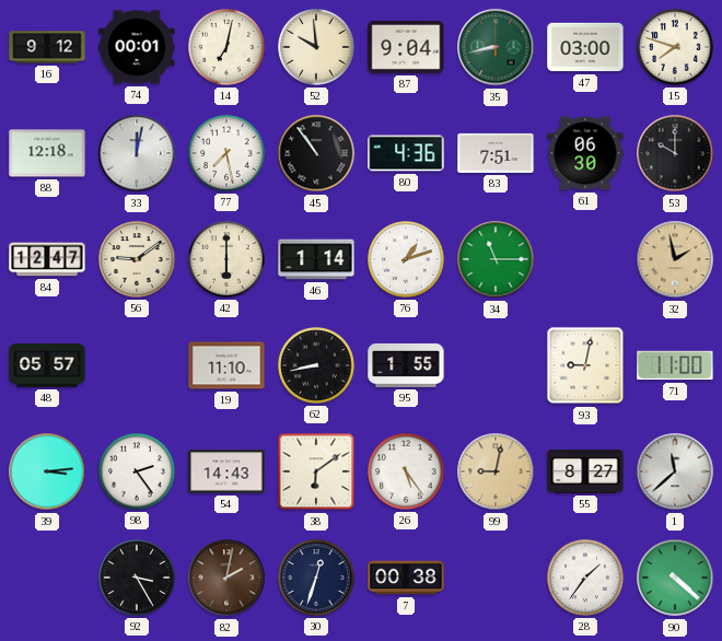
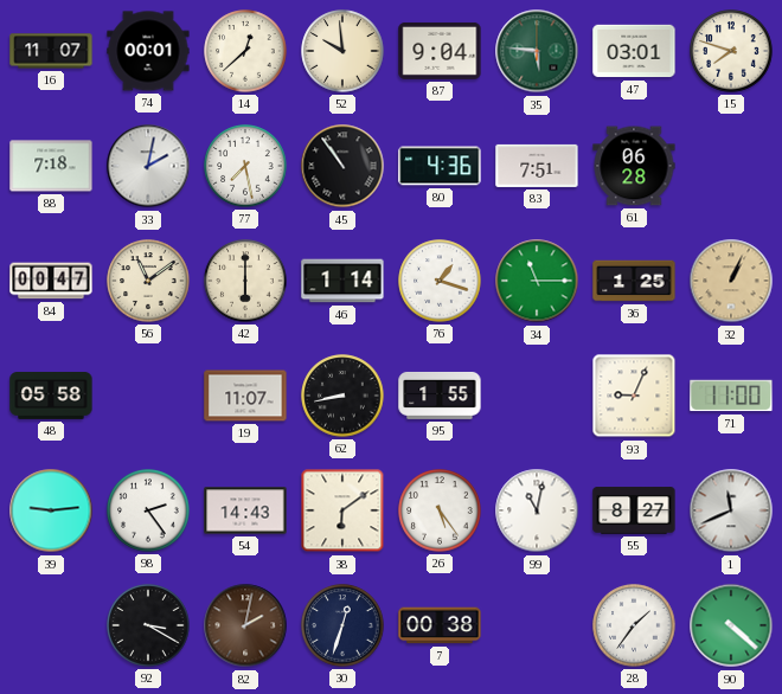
16: 9:12 -> 11:07 (51, 51)
14: 7:02 -> 12:38 (245, 51)
35: 8:43 -> 5:46 (537, 51)
47: 03:00 -> 03:01 (634, 51)
88: 12:18 -> 7:18 (51, 166)
33: 12:02 -> 2:02 (148, 166)
61: 06:30 -> 06:28 (634, 166)
53: 10:00 -> none (675, 153)
84: 12:47 -> 00:47 (51, 281)
56: 9:09 -> 11:09 (148, 281)
76: 1:12 -> 1:18 (440, 281)
36: none -> 1:25 (634, 281)
32: 1:58 -> 1:04 (731, 281)
48: 05:57 -> 05:58 (51, 397)
19: 11:10 -> 11:07 (245, 396)
93: 9:02 -> 9:04 (634, 396)
39: 3:14 -> 9:14 (51, 510)
99: 9:02 -> 11:02 (537, 510)
99 dial: champagne -> white (537, 510)
1: 11:38 -> 11:41 (731, 510)
92: 3:25 -> 3:20 (148, 625)
